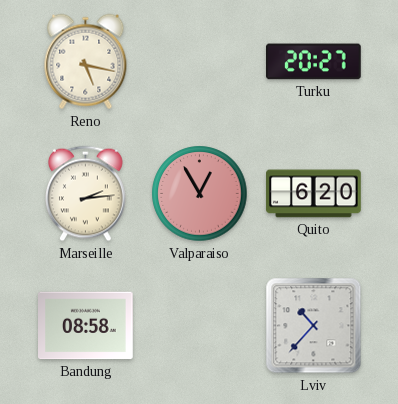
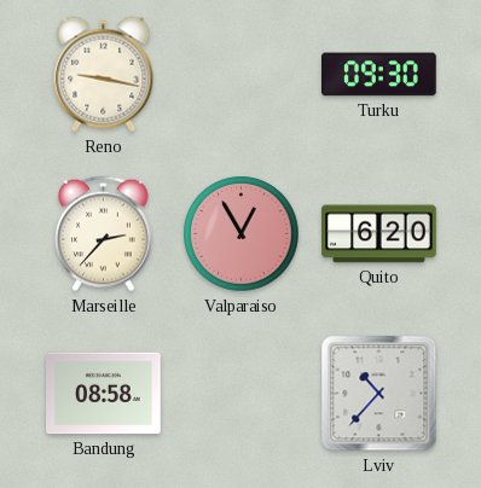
Reno: 5:17 -> 9:17 (104, 75)
Turku: 20:27 -> 09:30 (379, 75)
Marseille: 2:14 -> 2:37 (104, 234)
